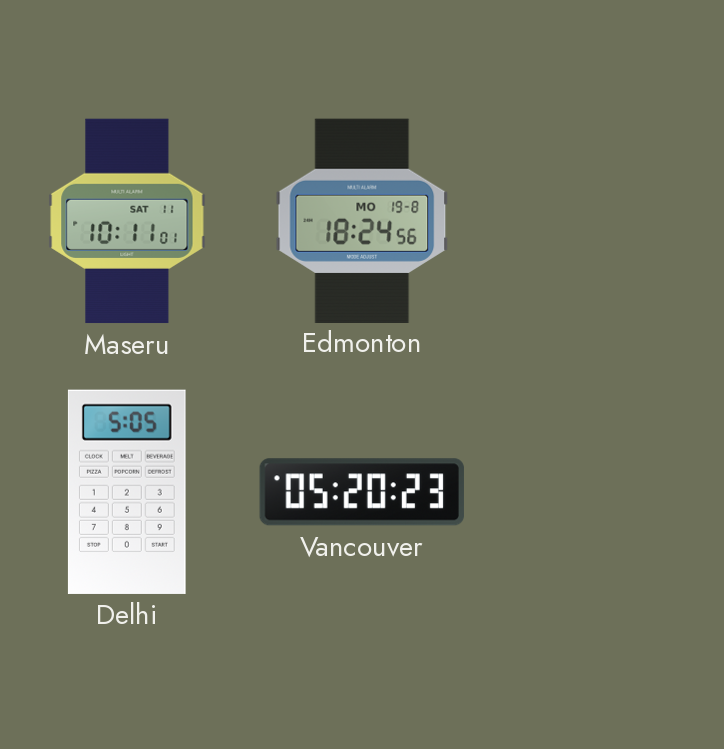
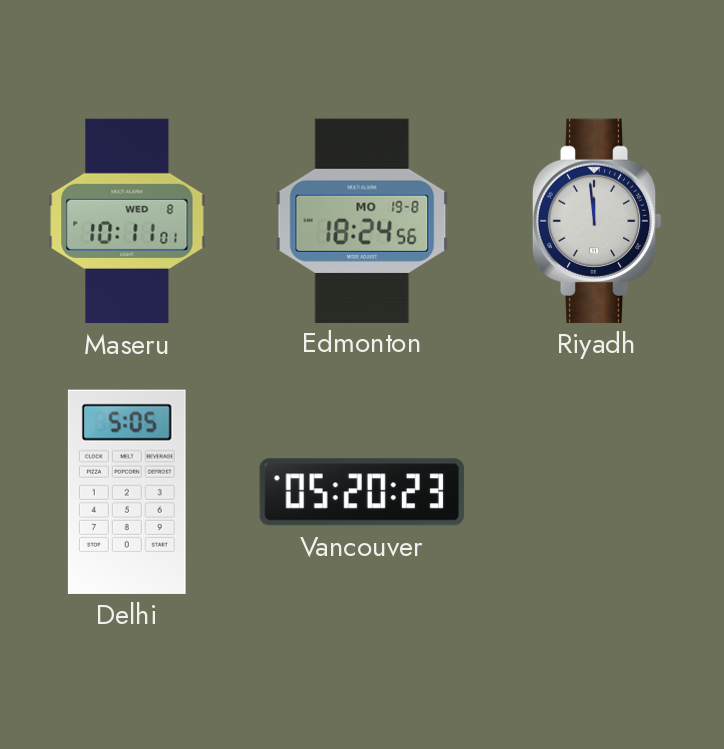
Maseru date: SAT 11 -> WED 8 (127, 221)
Riyadh: none -> 11:59 (597, 221)
